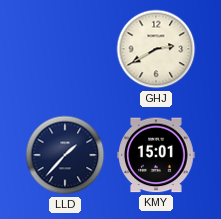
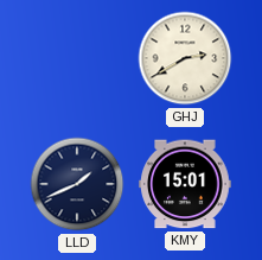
LLD: 1:37 -> 1:41 (77, 184)
